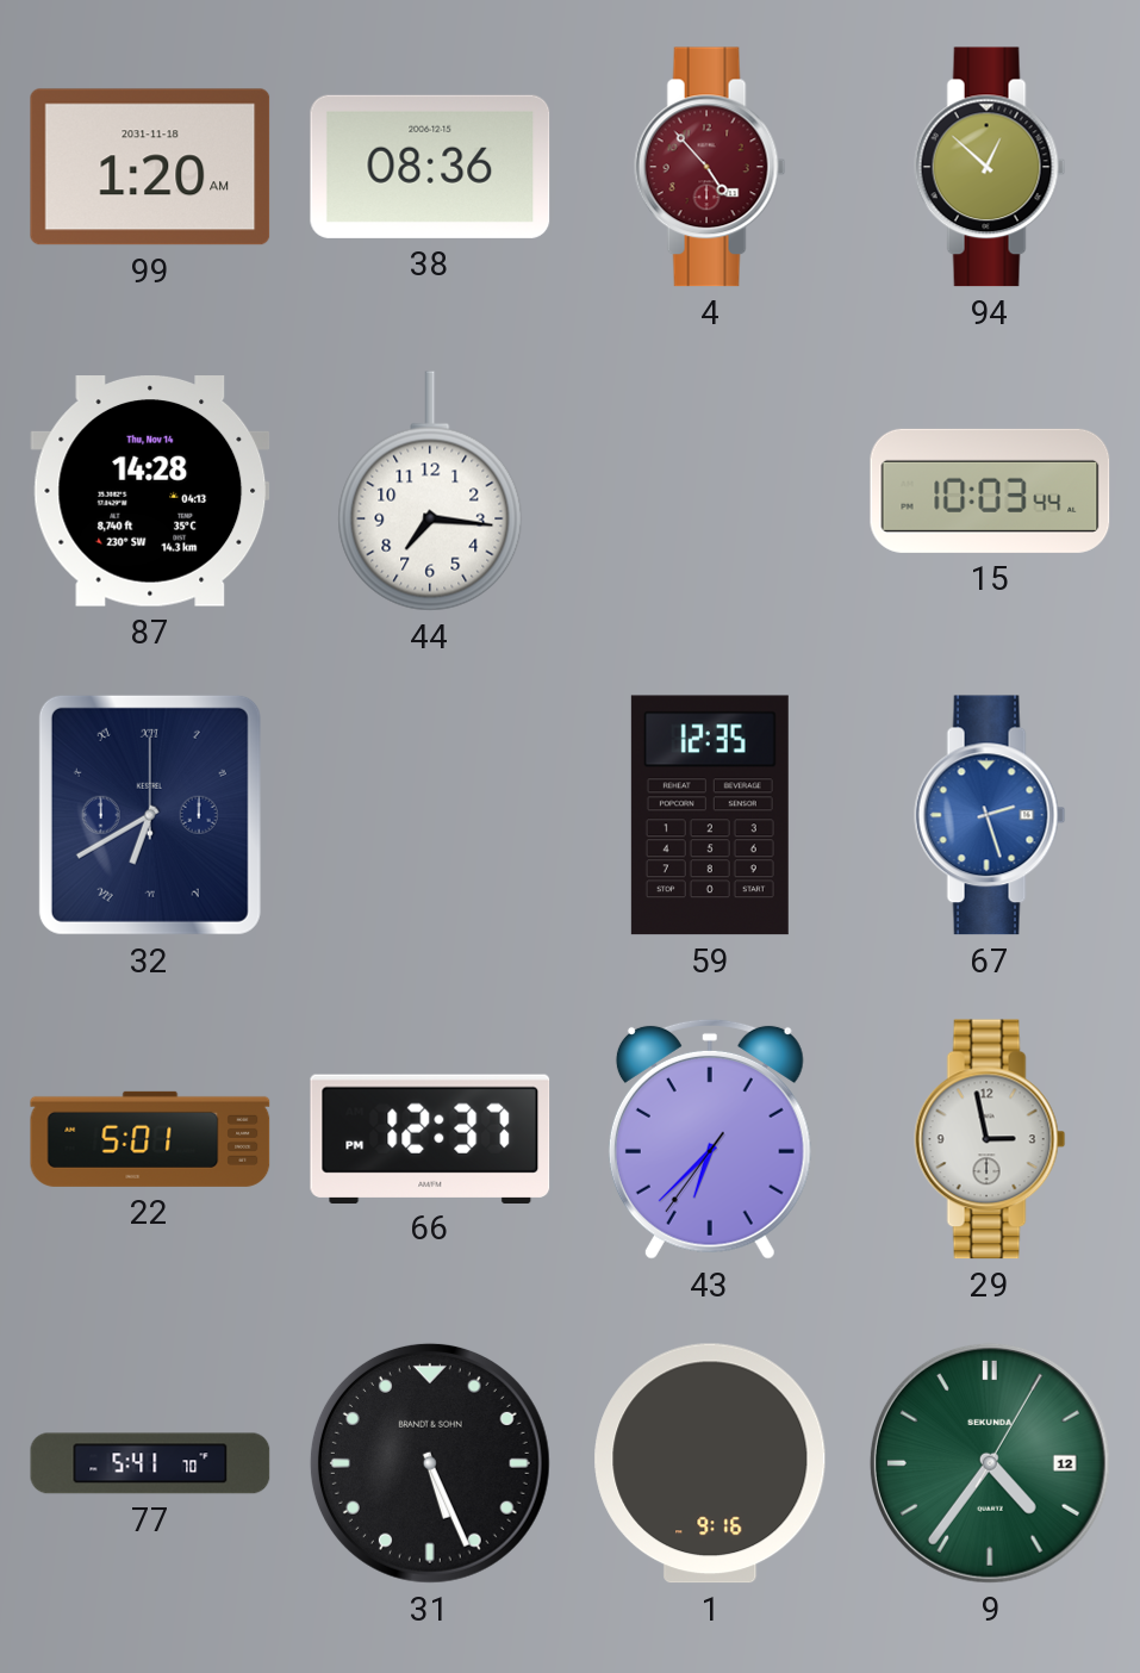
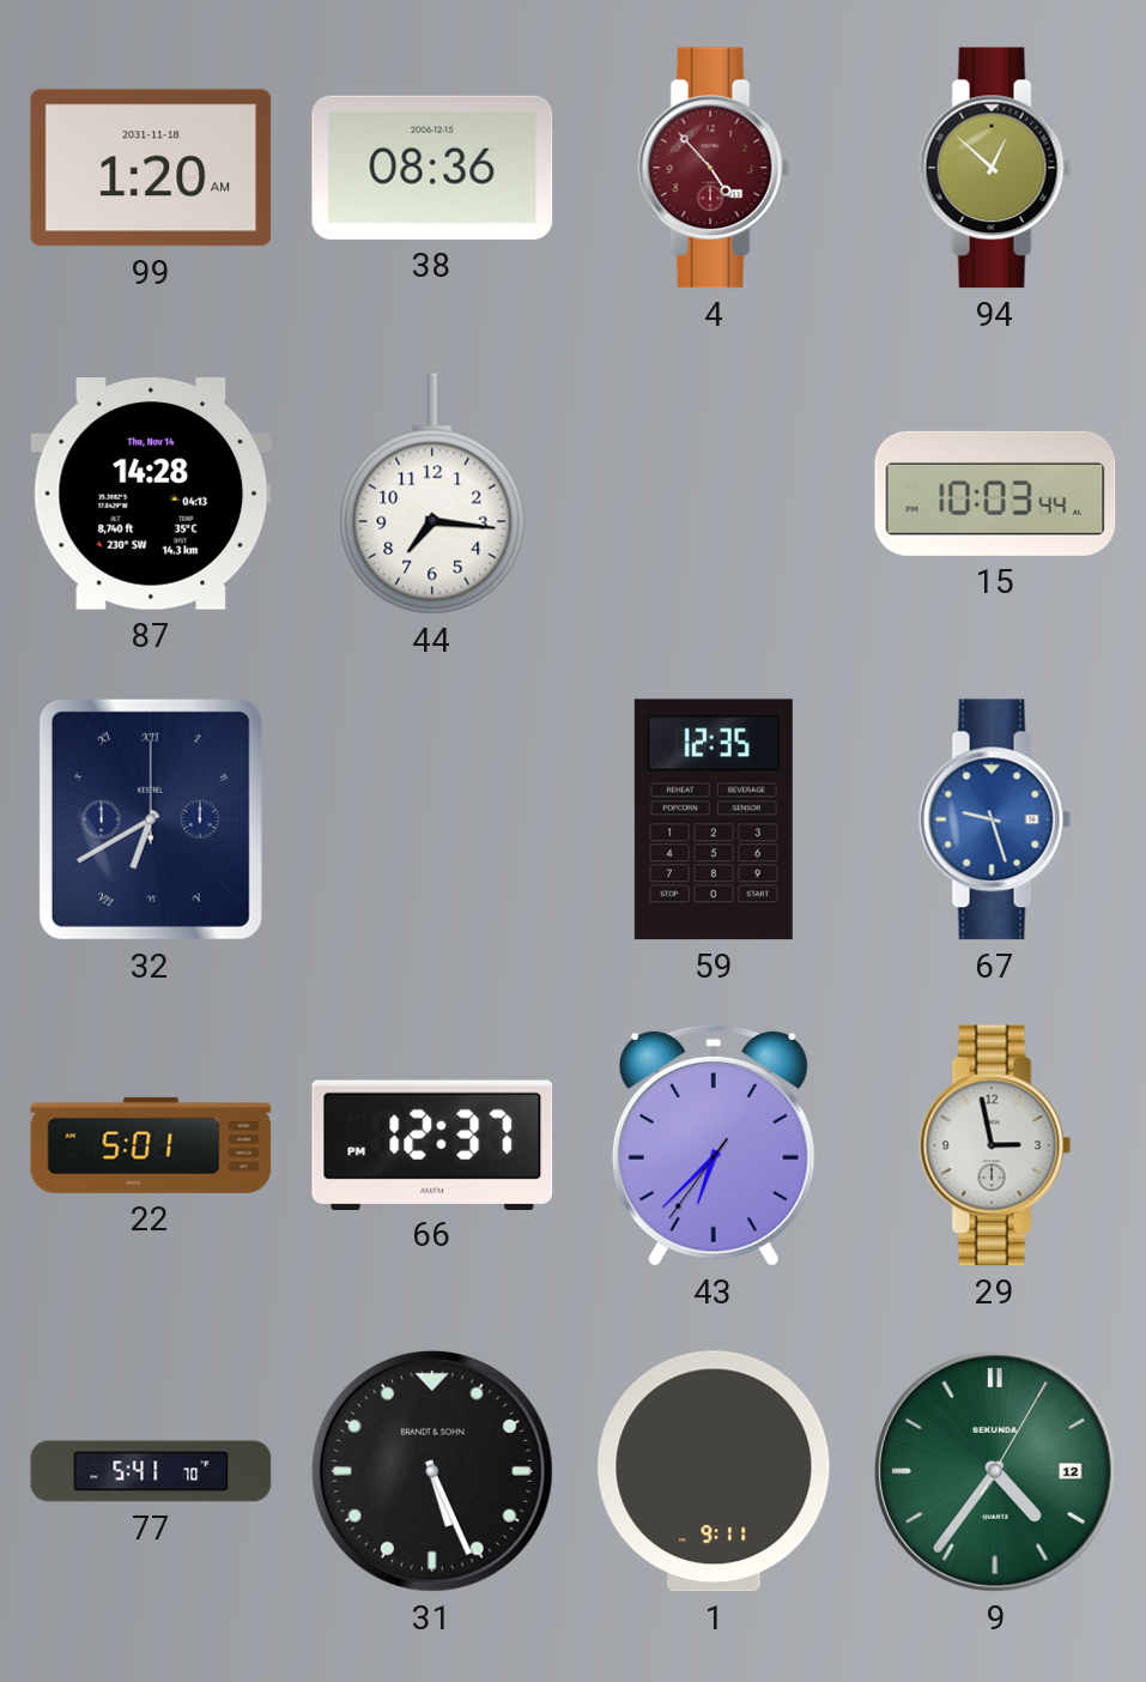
67: 2:27 -> 9:27 (995, 819)
1: 9:16 -> 9:11 (714, 1471)
